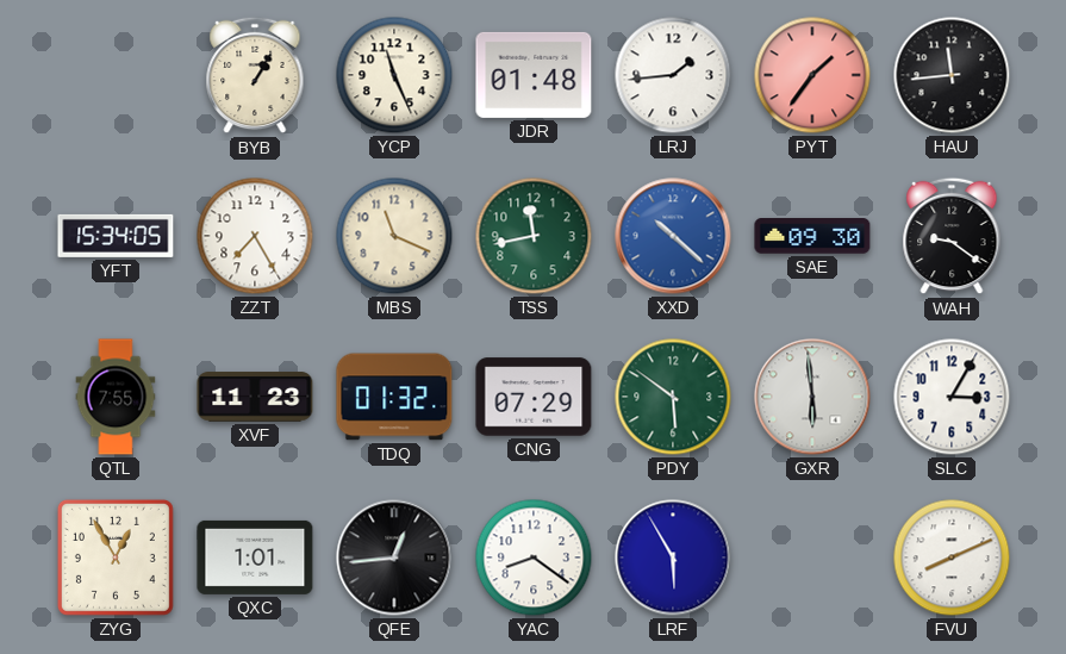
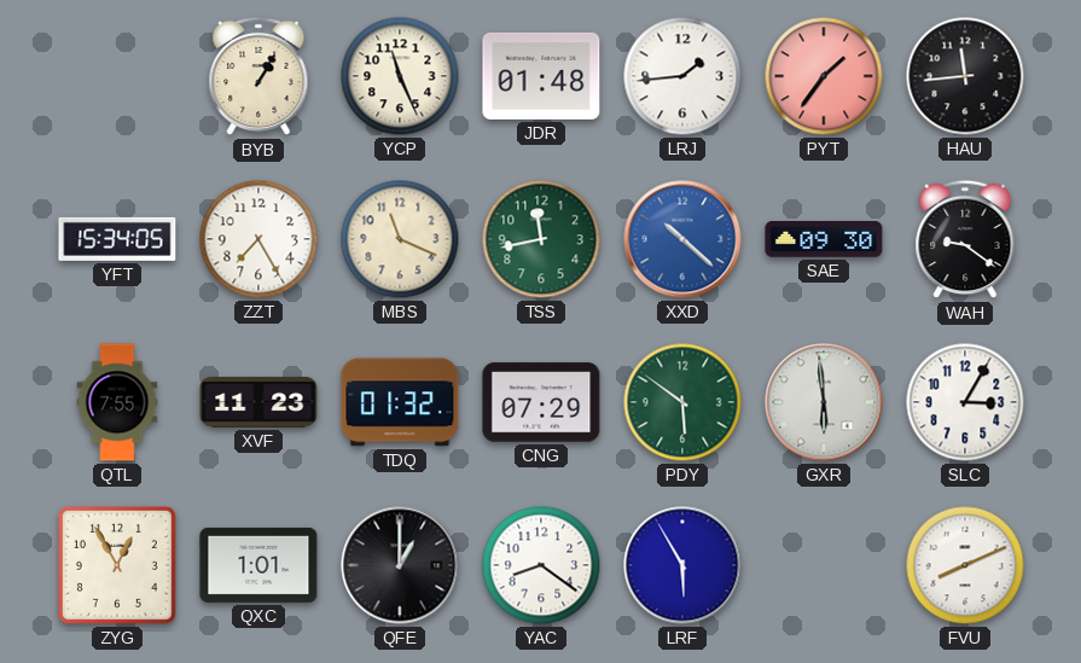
QFE: 12:44 -> 1:00 (400, 565)
